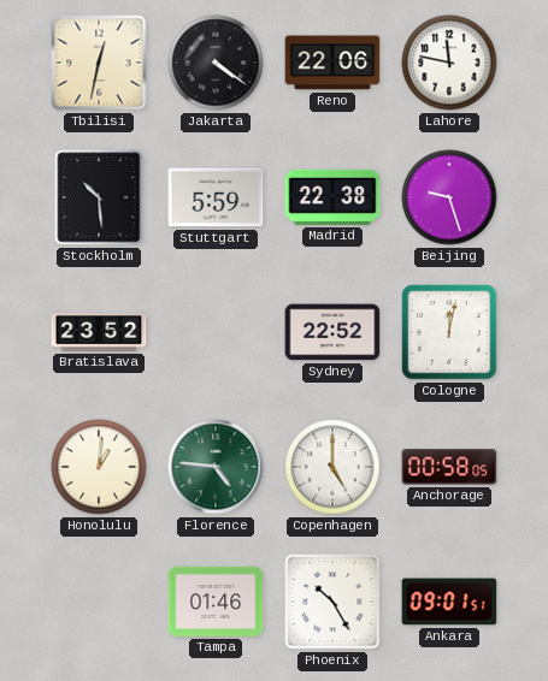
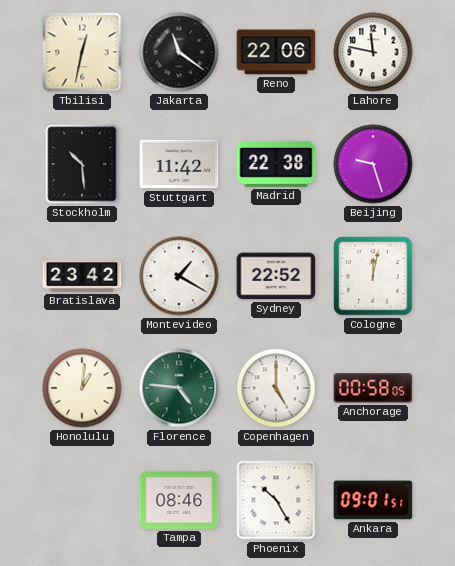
Jakarta: 4:21 -> 11:21 (179, 52)
Stuttgart: 5:59 -> 11:42 (179, 164)
Bratislava: 23:52 -> 23:42 (82, 276)
Montevideo: none -> 1:20 (179, 276)
Tampa: 01:46 -> 08:46 (179, 500)
